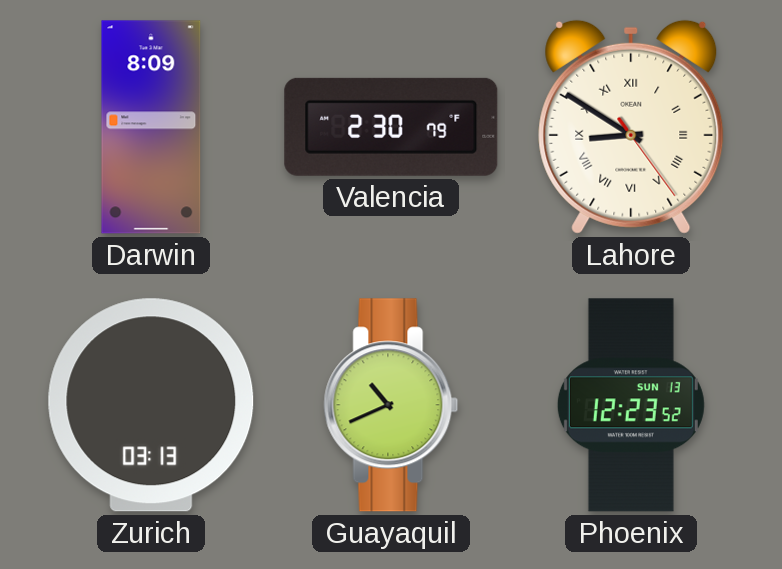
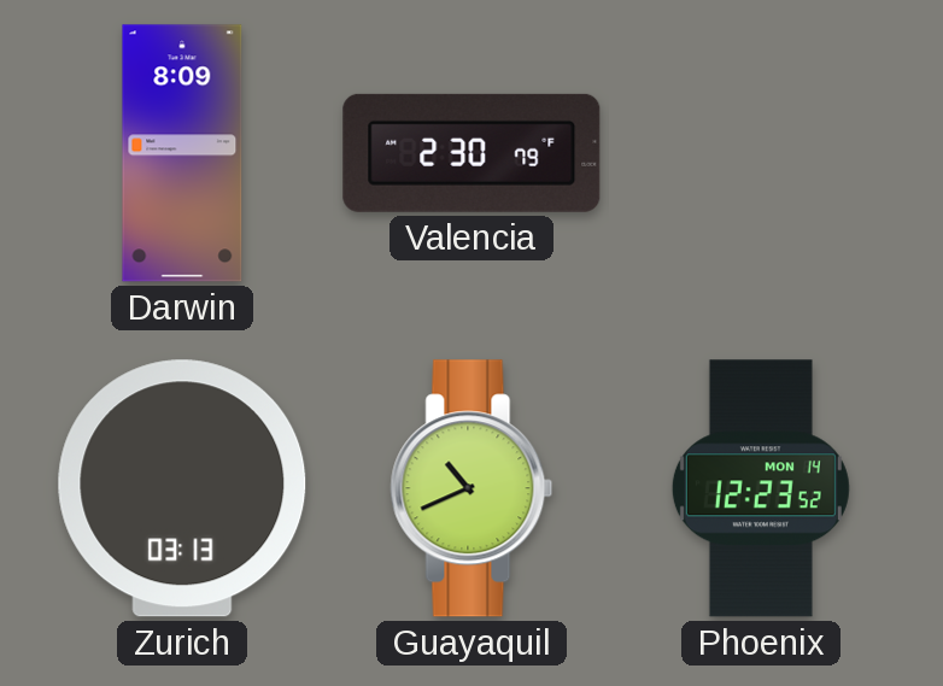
Lahore: 8:50 -> none (631, 127)
Phoenix date: SUN 13 -> MON 14 (761, 488)
